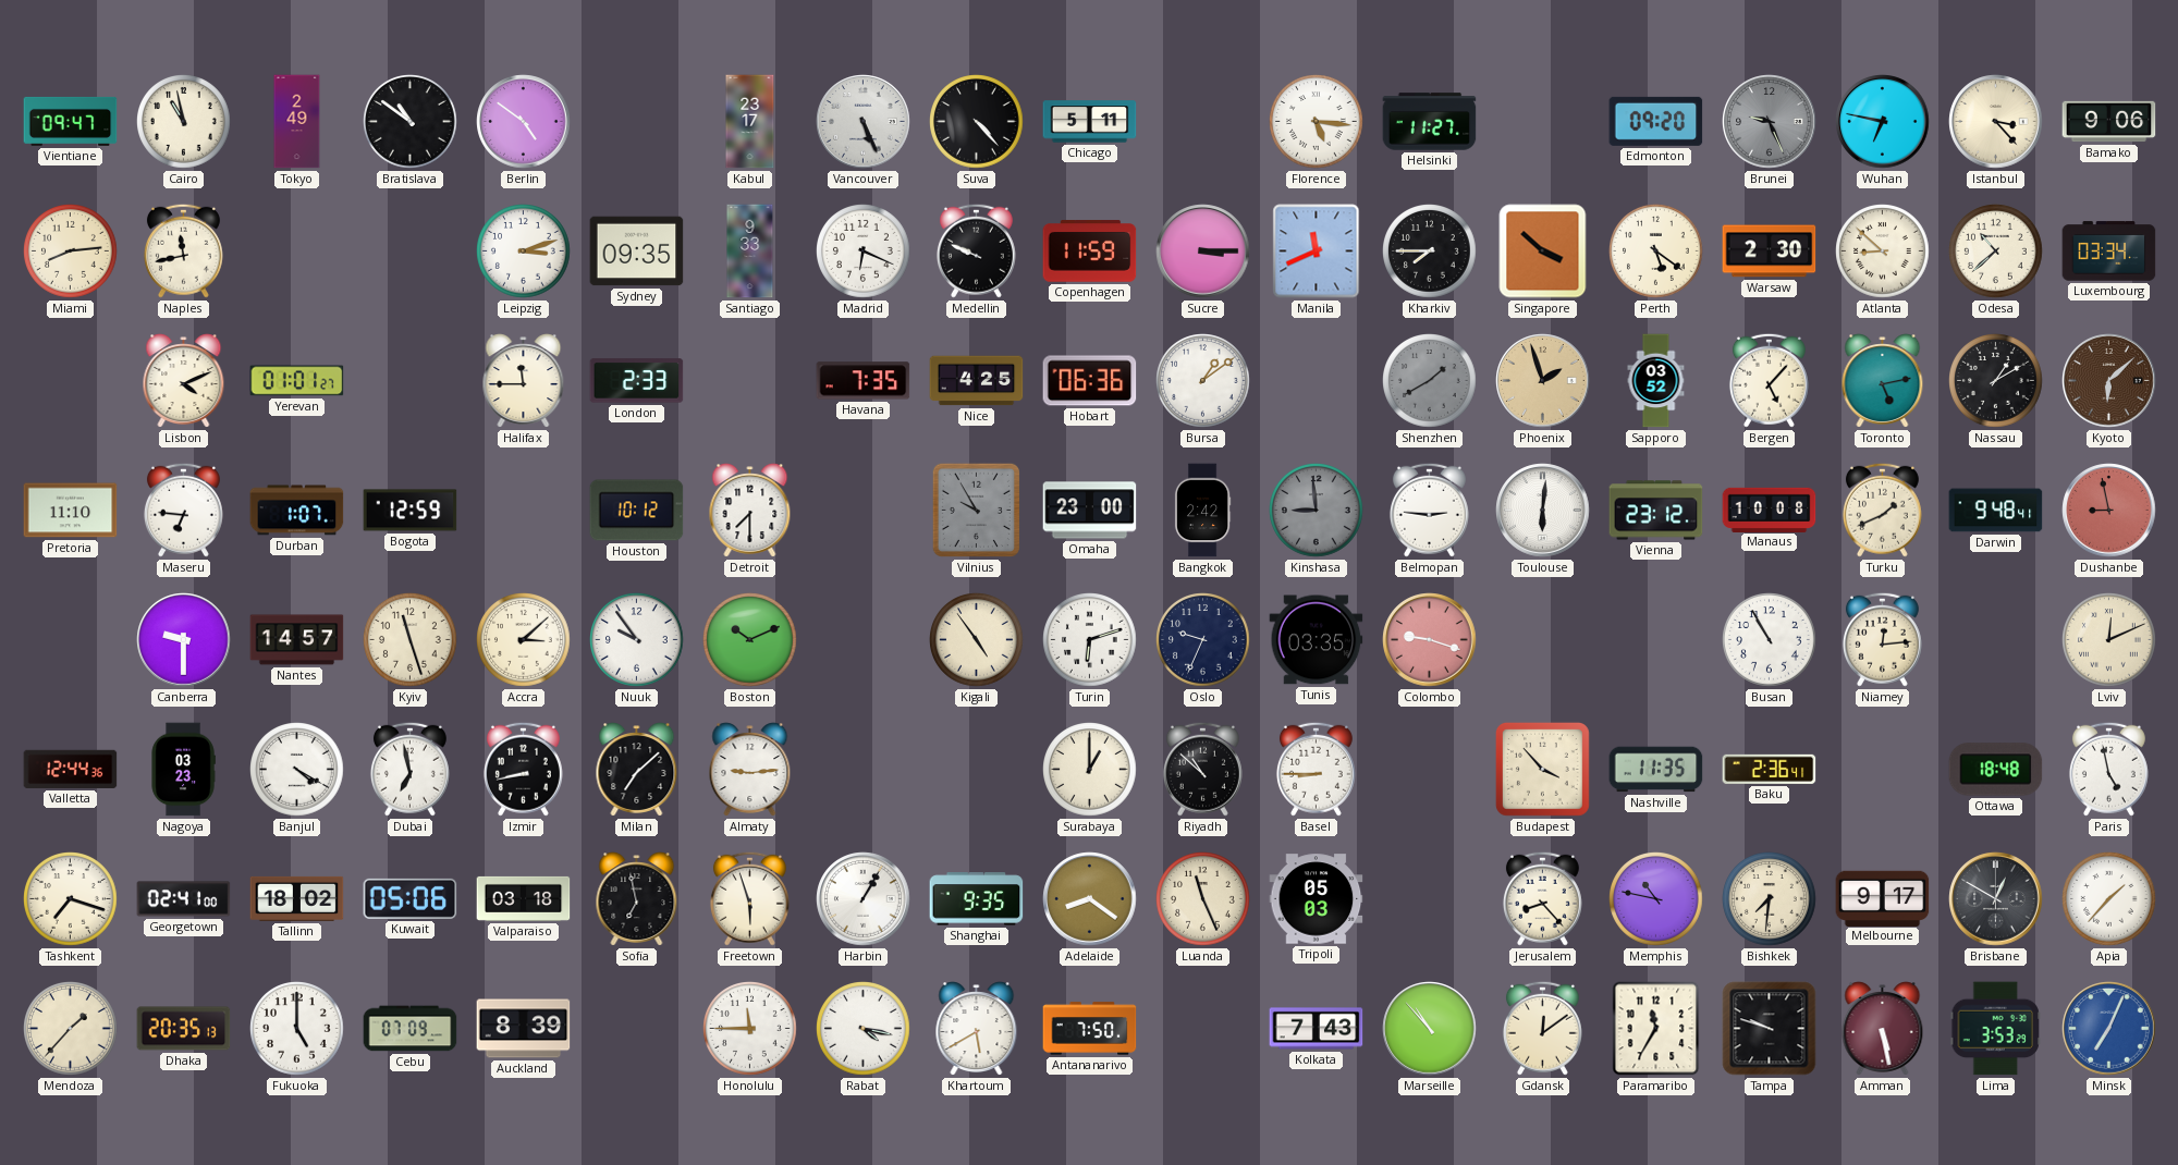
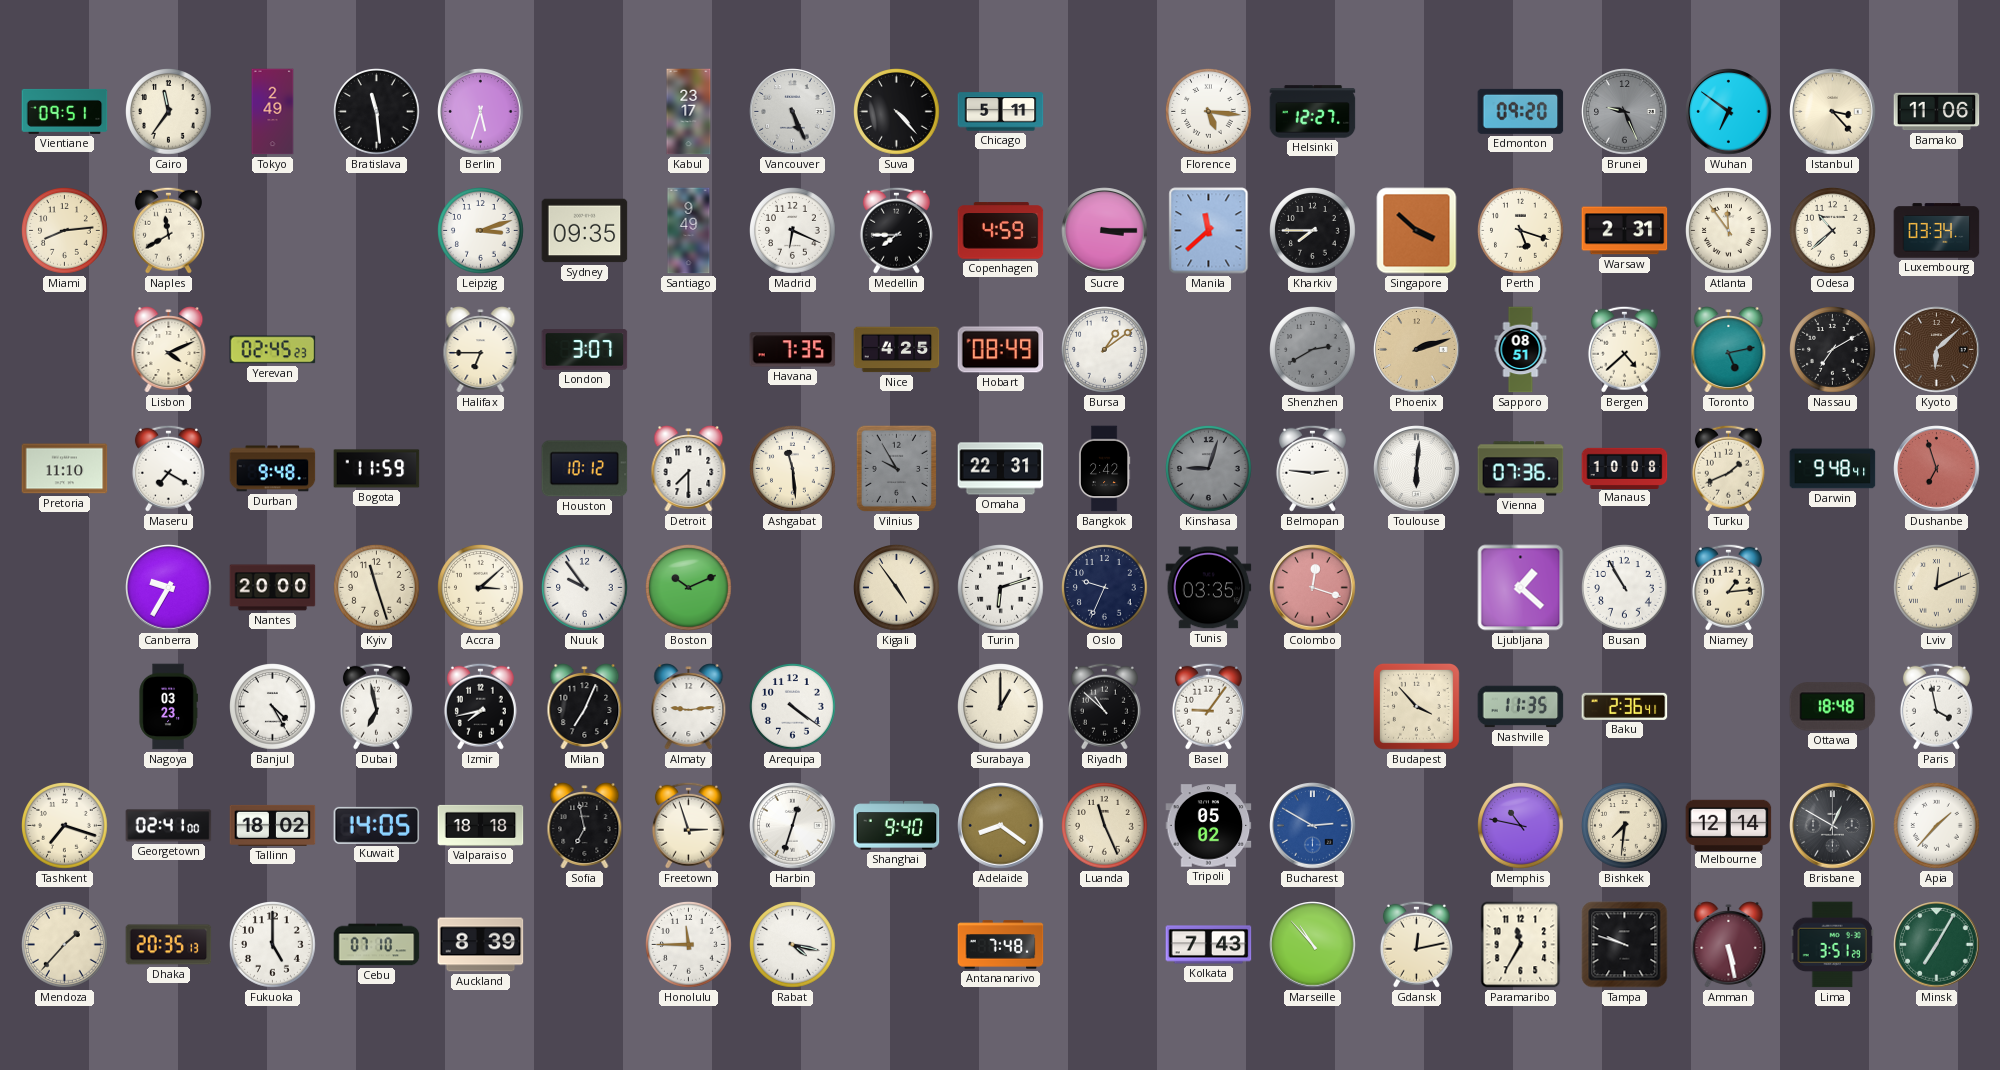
Vientiane: 09:47 -> 09:51 (65, 111)
Cairo: 10:58 -> 11:36 (169, 112)
Bratislava: 10:51 -> 11:29 (377, 112)
Berlin: 4:51 -> 5:33 (481, 112)
Helsinki: 11:27 -> 12:27 (1313, 112)
Wuhan: 6:47 -> 6:51 (1729, 112)
Bamako: 9:06 -> 11:06 (1937, 112)
Naples: 11:43 -> 11:40 (168, 230)
Santiago: 9:33 -> 9:49 (689, 231)
Medellin: 9:49 -> 7:45 (896, 230)
Copenhagen: 11:59 -> 4:59 (1001, 231)
Manila: 11:41 -> 11:38 (1209, 231)
Perth: 5:21 -> 5:18 (1521, 231)
Warsaw: 2:30 -> 2:31 (1625, 231)
Atlanta: 8:52 -> 11:54 (1729, 231)
Yerevan: 01:01 -> 02:45 (273, 350)
Halifax: 11:45 -> 6:45 (481, 350)
London: 2:33 -> 3:07 (585, 350)
Hobart: 06:36 -> 08:49 (1001, 350)
Shenzhen: 1:40 -> 2:40 (1313, 350)
Phoenix: 1:57 -> 2:12 (1417, 350)
Sapporo: 03:52 -> 08:51 (1521, 350)
Bergen: 5:07 -> 4:38 (1624, 349)
Nassau: 1:10 -> 7:10 (1833, 350)
Maseru: 6:46 -> 7:20 (168, 468)
Durban: 1:07 -> 9:48 (273, 469)
Bogota: 12:59 -> 11:59 (377, 469)
Ashgabat: none -> 11:29 (793, 469)
Omaha: 23:00 -> 22:31 (1001, 469)
Kinshasa: 8:59 -> 9:03 (1209, 469)
Vienna: 23:12 -> 07:36 (1521, 469)
Dushanbe: 8:58 -> 6:57 (1937, 469)
Canberra: 9:30 -> 9:35 (169, 588)
Nantes: 14:57 -> 20:00 (273, 588)
Colombo: 9:18 -> 12:18 (1313, 588)
Ljubljana: none -> 1:22 (1521, 588)
Niamey: 12:14 -> 1:14 (1728, 587)
Valletta: 12:44 -> none (71, 769)
Banjul: 4:20 -> 4:25 (273, 707)
Izmir: 8:43 -> 7:43 (480, 706)
Milan: 7:08 -> 7:04 (585, 707)
Arequipa: none -> 4:21 (793, 707)
Basel: 8:45 -> 9:06 (1208, 706)
Paris: 4:58 -> 3:58 (1936, 706)
Kuwait: 05:06 -> 14:05 (377, 825)
Valparaiso: 03:18 -> 18:18 (481, 825)
Freetown: 5:57 -> 2:57 (688, 825)
Harbin: 1:05 -> 12:33 (793, 826)
Shanghai: 9:35 -> 9:40 (897, 826)
Tripoli: 05:03 -> 05:02 (1209, 826)
Bucharest: none -> 2:50 (1313, 826)
Jerusalem: 8:23 -> none (1542, 898)
Melbourne: 9:17 -> 12:14 (1729, 825)
Cebu: 07:09 -> 07:10 (377, 945)
Khartoum: 5:40 -> none (977, 1029)
Antananarivo: 7:50 -> 7:48 (1001, 945)
Gdansk: 12:09 -> 12:13 (1416, 944)
Lima: 3:53 -> 3:51 (1832, 945)
Minsk: 7:04 -> 7:05 (1937, 945)
Minsk dial: blue -> green (1937, 945)
